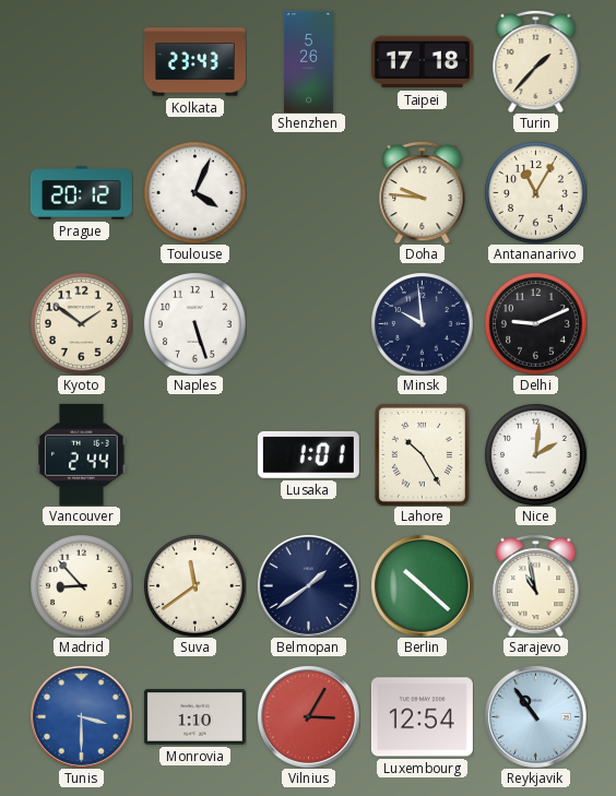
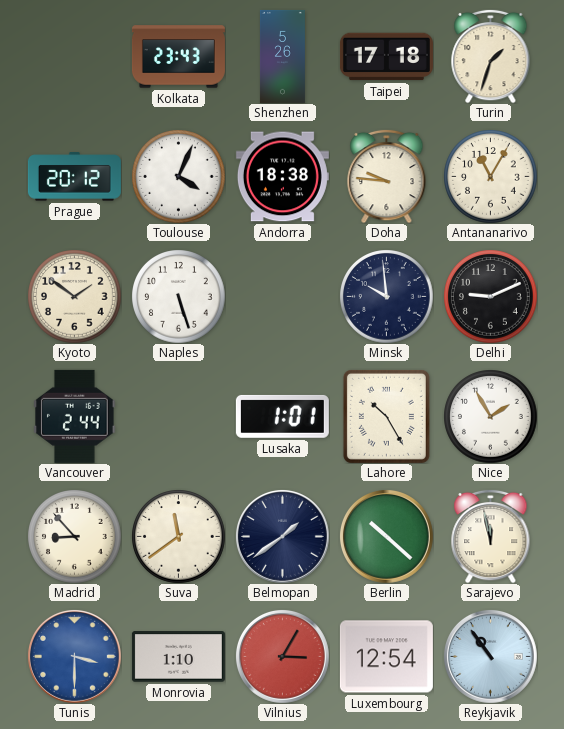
Turin: 1:37 -> 1:33 (491, 56)
Andorra: none -> 18:38 (282, 177)
Nice: 2:01 -> 1:55 (490, 416)
Sarajevo: 10:58 -> 11:58 (491, 536)
